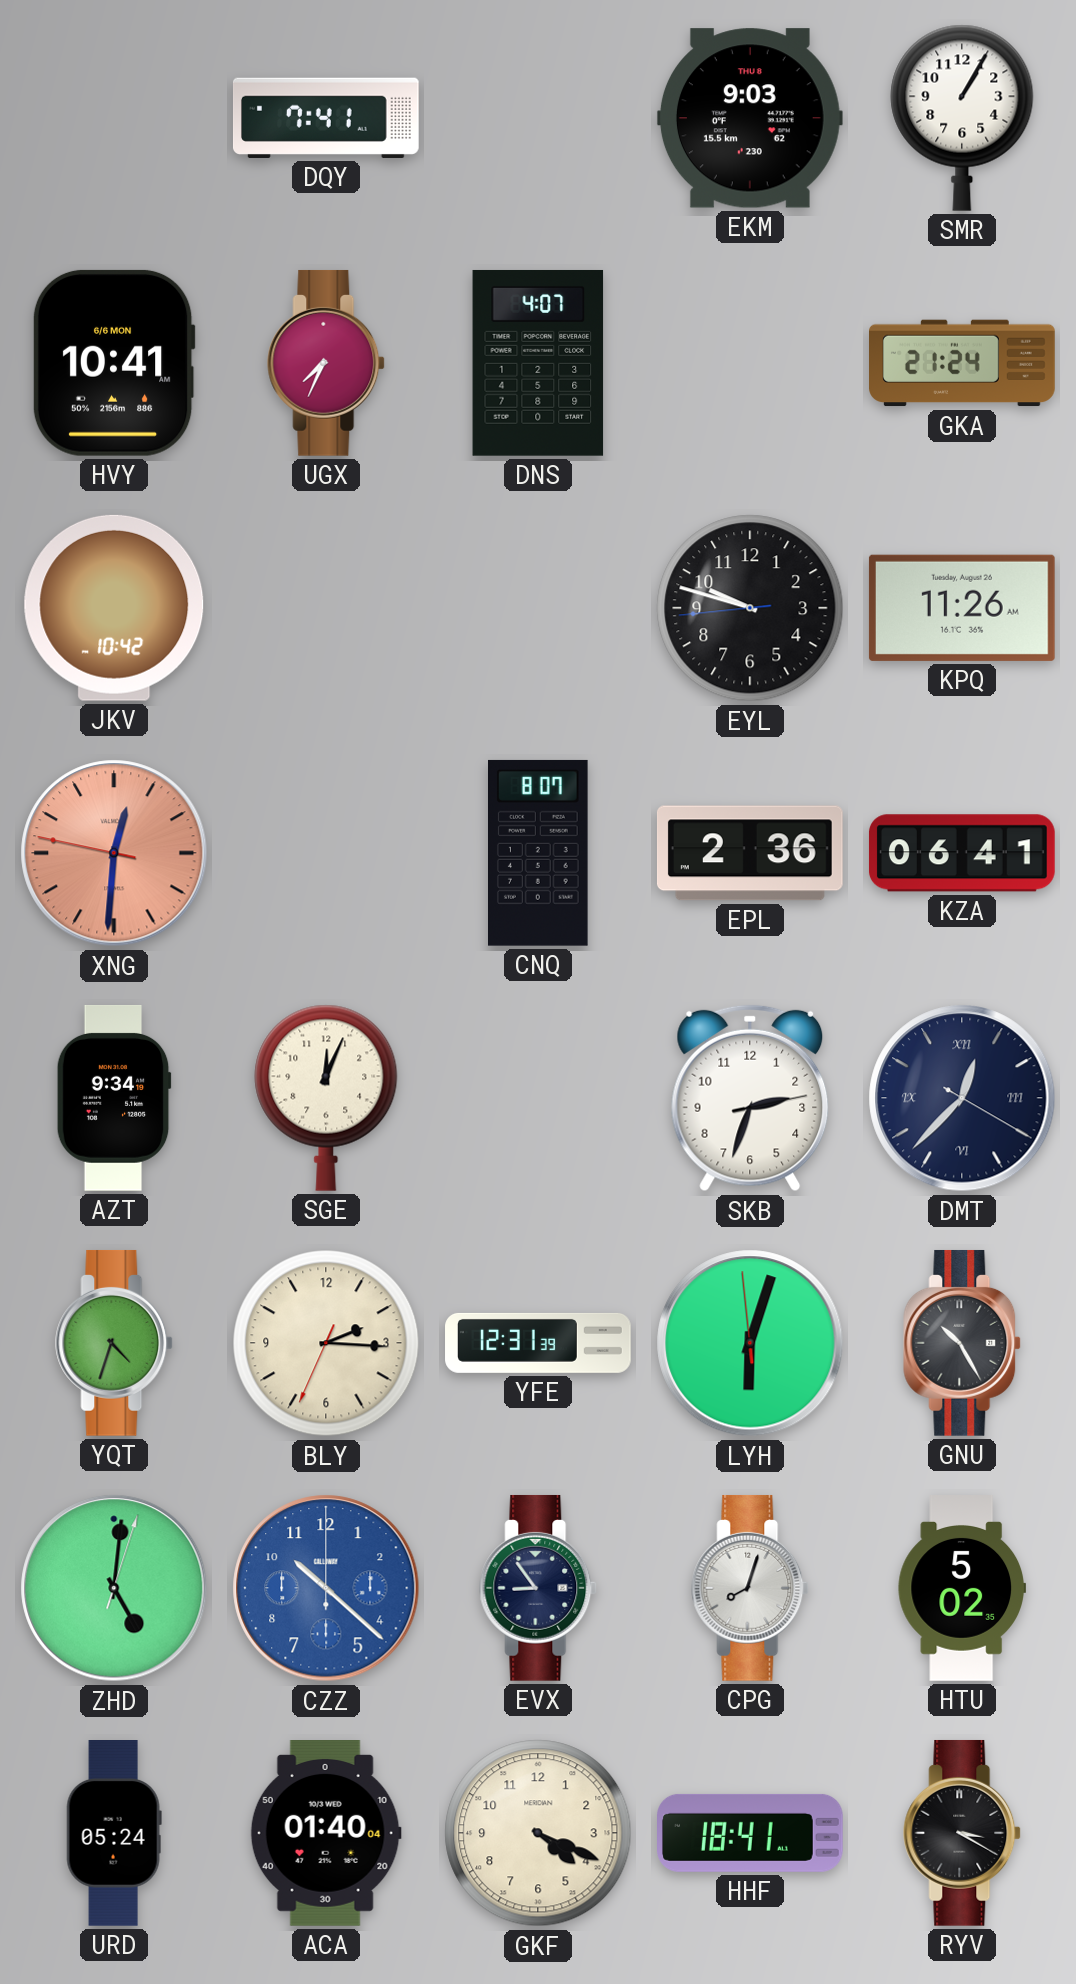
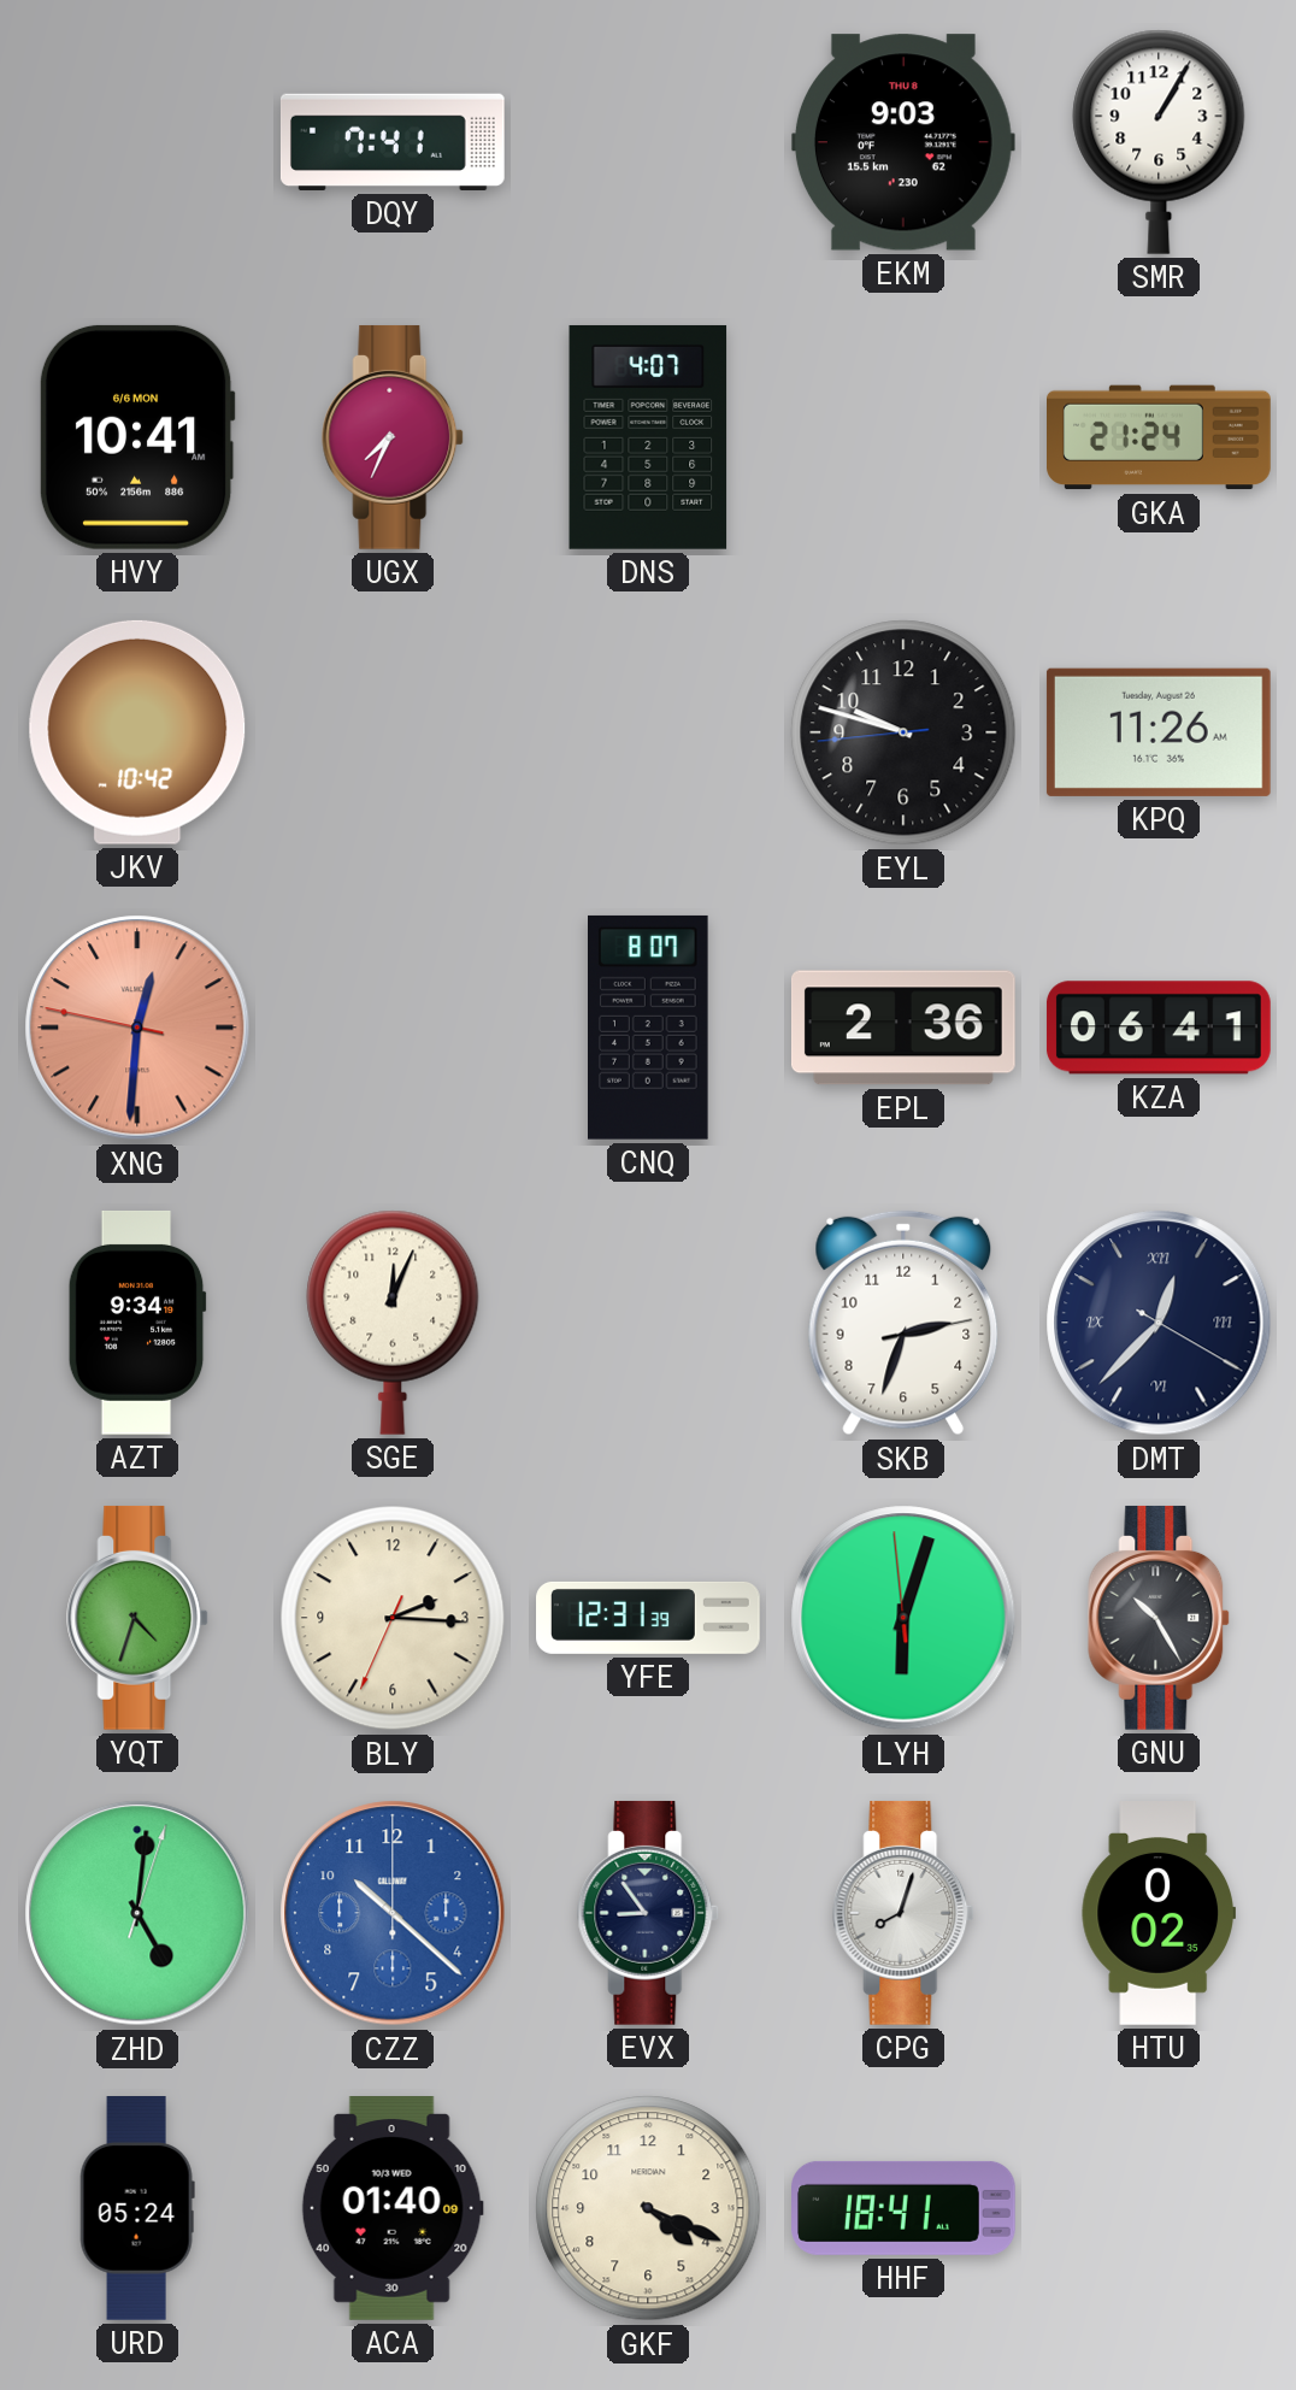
HTU: 5:02 -> 0:02 (1157, 1914)
ACA: 01:40:04 -> 01:40:09 (393, 2209)
RYV: 3:20 -> none (963, 1833)
